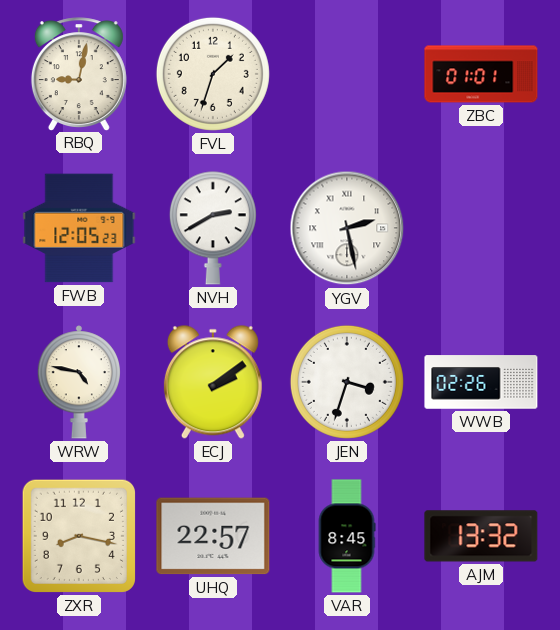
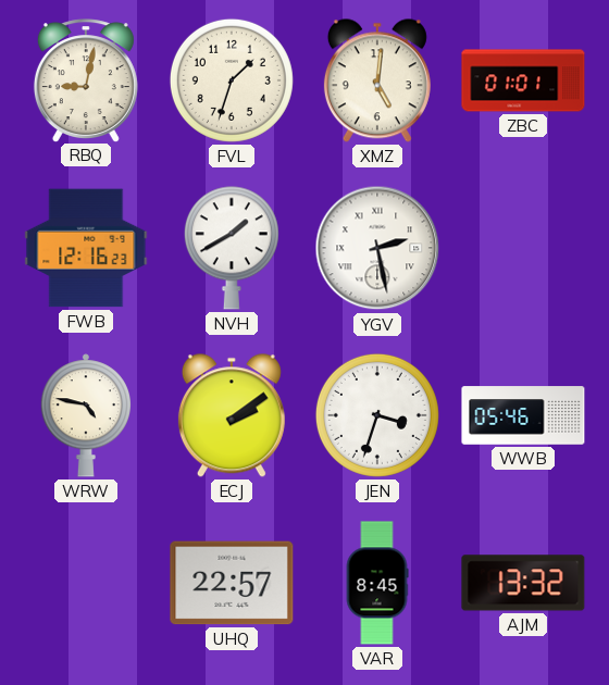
XMZ: none -> 5:01 (377, 80)
FWB: 12:05 -> 12:16 (86, 248)
NVH: 2:40 -> 1:40 (232, 248)
WWB: 02:26 -> 05:46 (523, 415)
ZXR: 8:17 -> none (79, 536)
